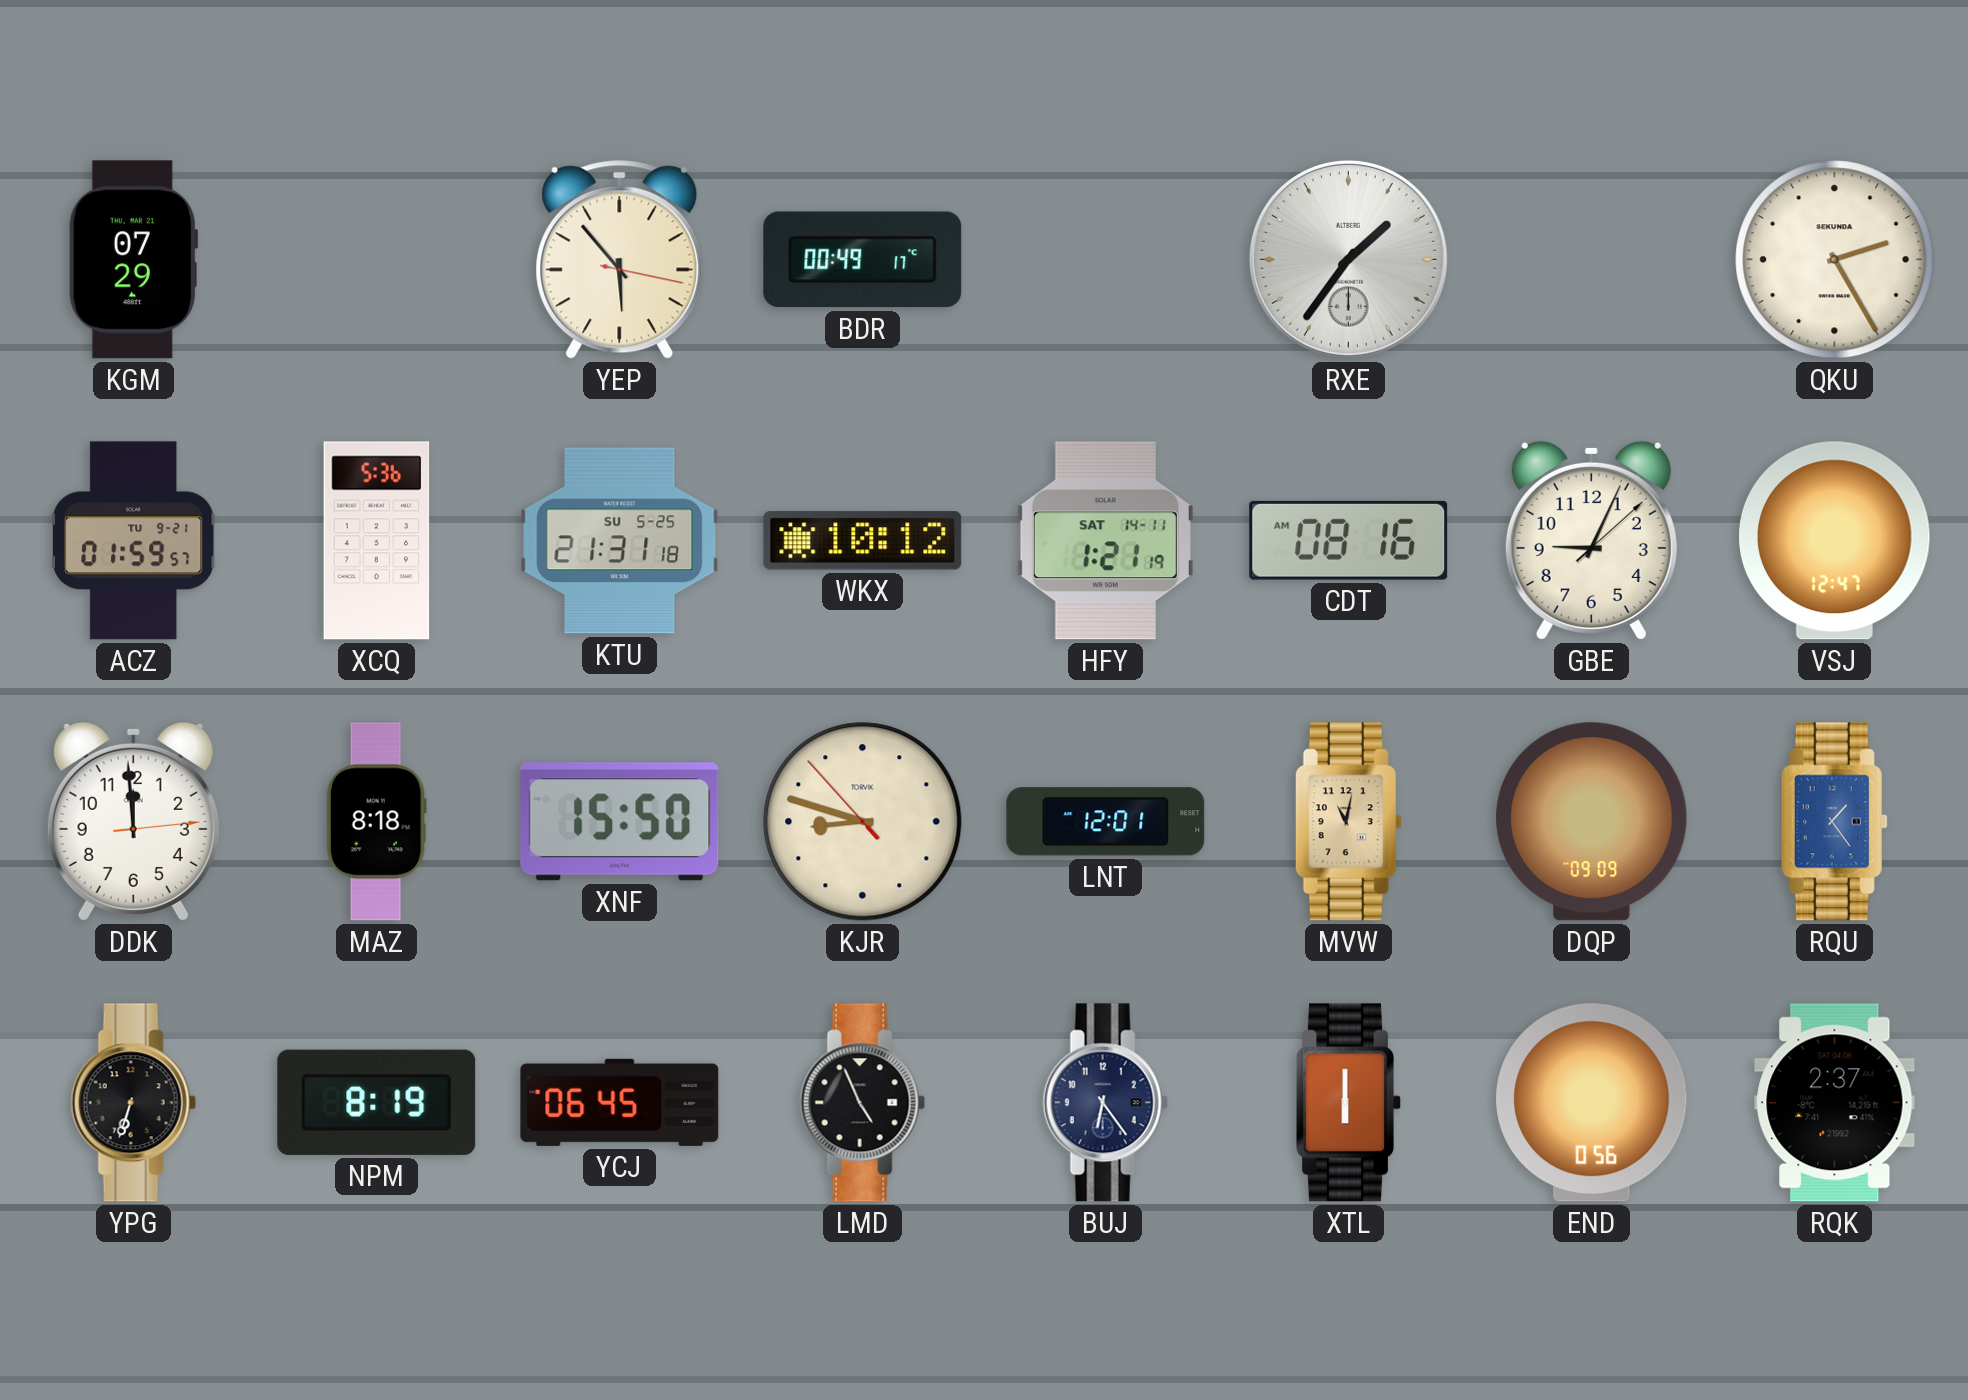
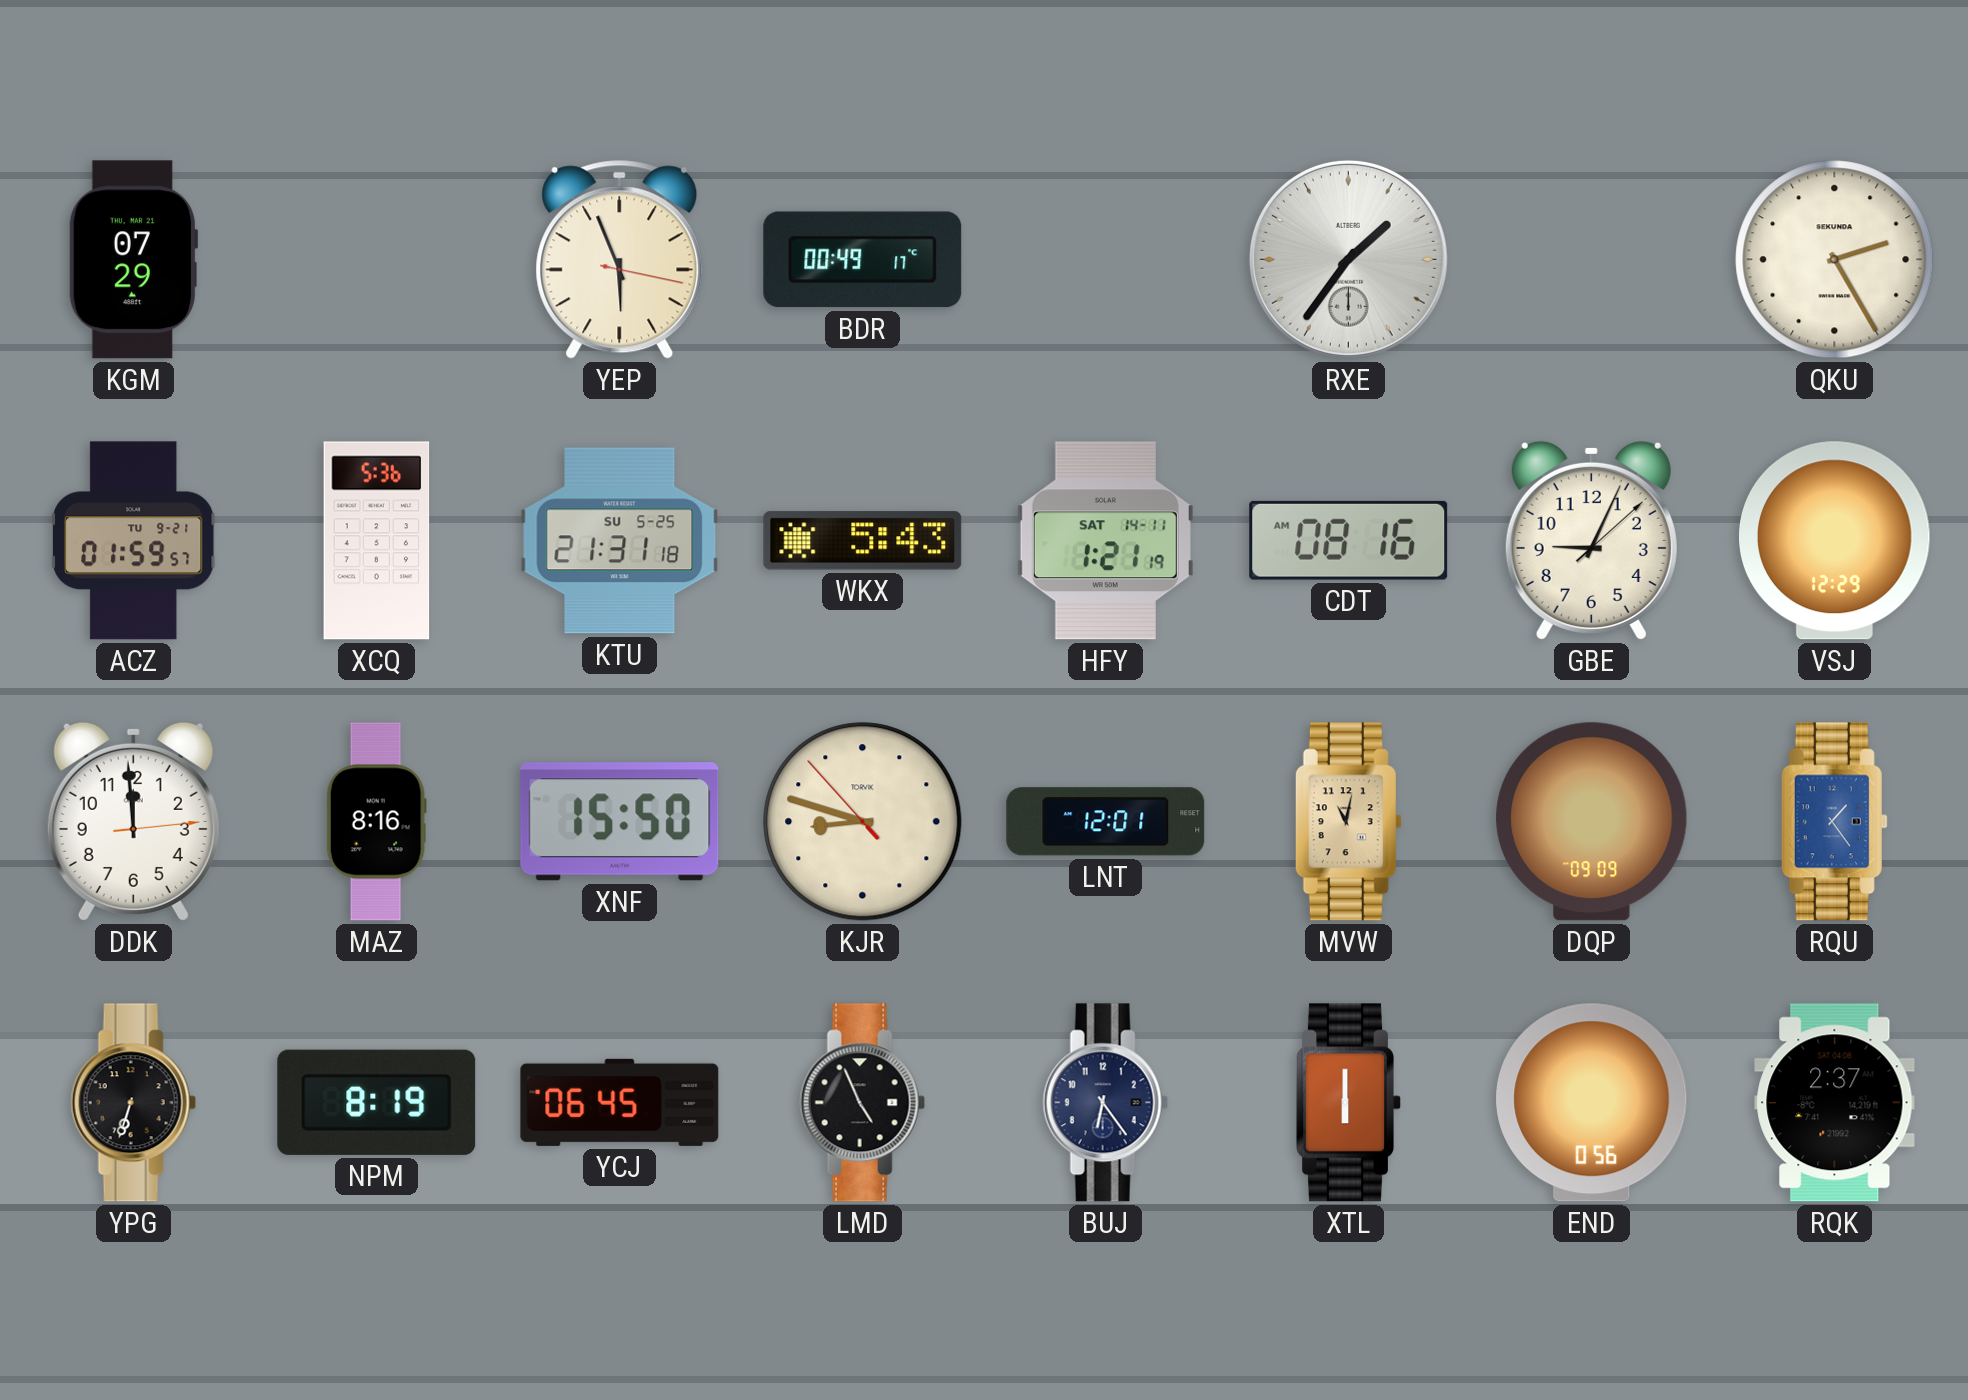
YEP: 5:53 -> 5:56 (620, 259)
WKX: 10:12 -> 5:43 (863, 541)
VSJ: 12:47 -> 12:29 (1835, 541)
MAZ: 8:18 -> 8:16 (376, 822)
